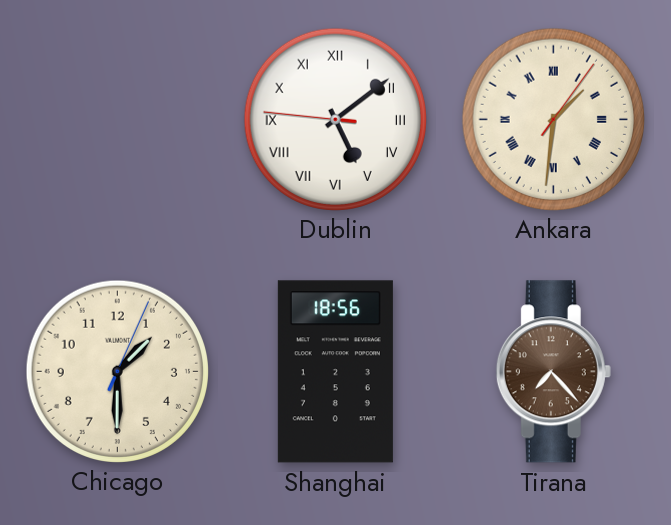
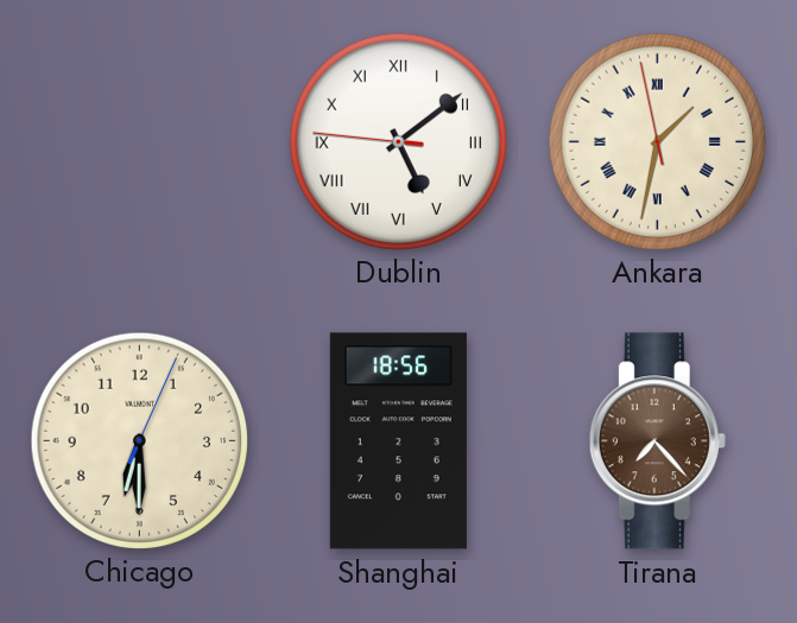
Ankara: 1:31:06 -> 1:31:58 (657, 141)
Chicago: 1:30 -> 6:30 (139, 440)
